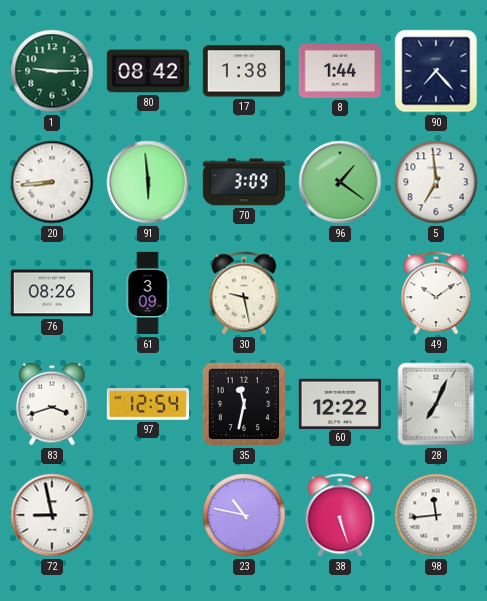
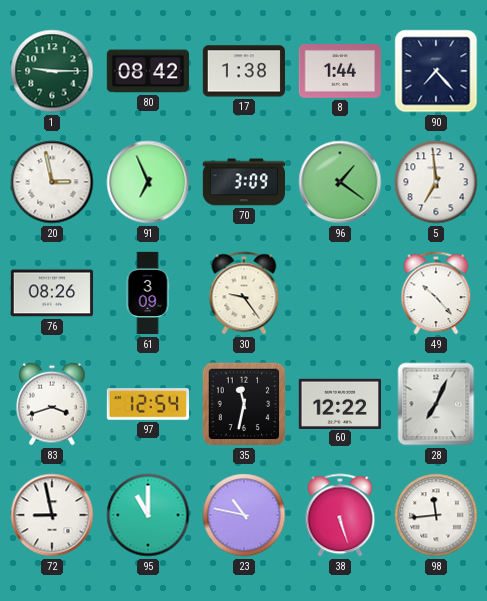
20: 8:44 -> 2:58 (52, 182)
91: 5:59 -> 6:56 (148, 182)
30: 9:28 -> 9:24 (244, 293)
49: 10:09 -> 10:23 (436, 293)
95: none -> 11:00 (148, 515)
